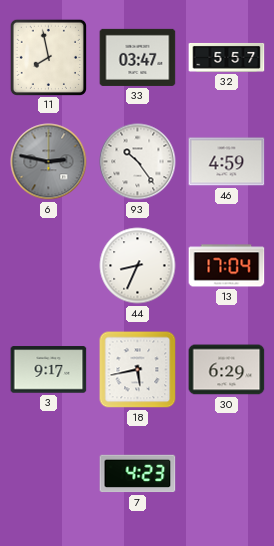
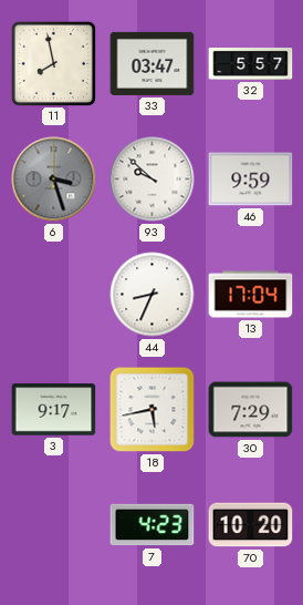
6: 2:47 -> 3:27 (54, 180)
93: 10:24 -> 9:52 (153, 180)
46: 4:59 -> 9:59 (251, 180)
30: 6:29 -> 7:29 (251, 410)
70: none -> 10:20 (251, 525)
